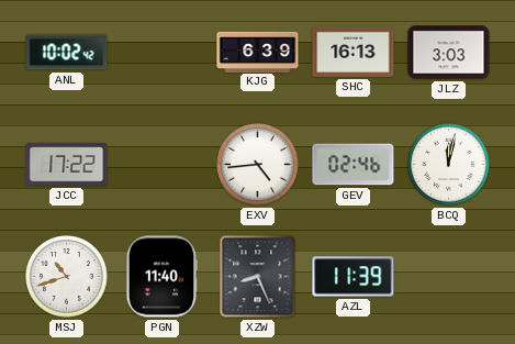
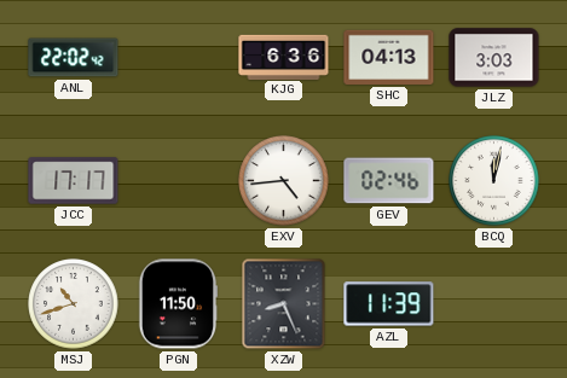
ANL: 10:02 -> 22:02 (74, 58)
KJG: 6:39 -> 6:36 (284, 57)
SHC: 16:13 -> 04:13 (389, 57)
JCC: 17:22 -> 17:17 (74, 181)
PGN: 11:40 -> 11:50 (178, 304)
